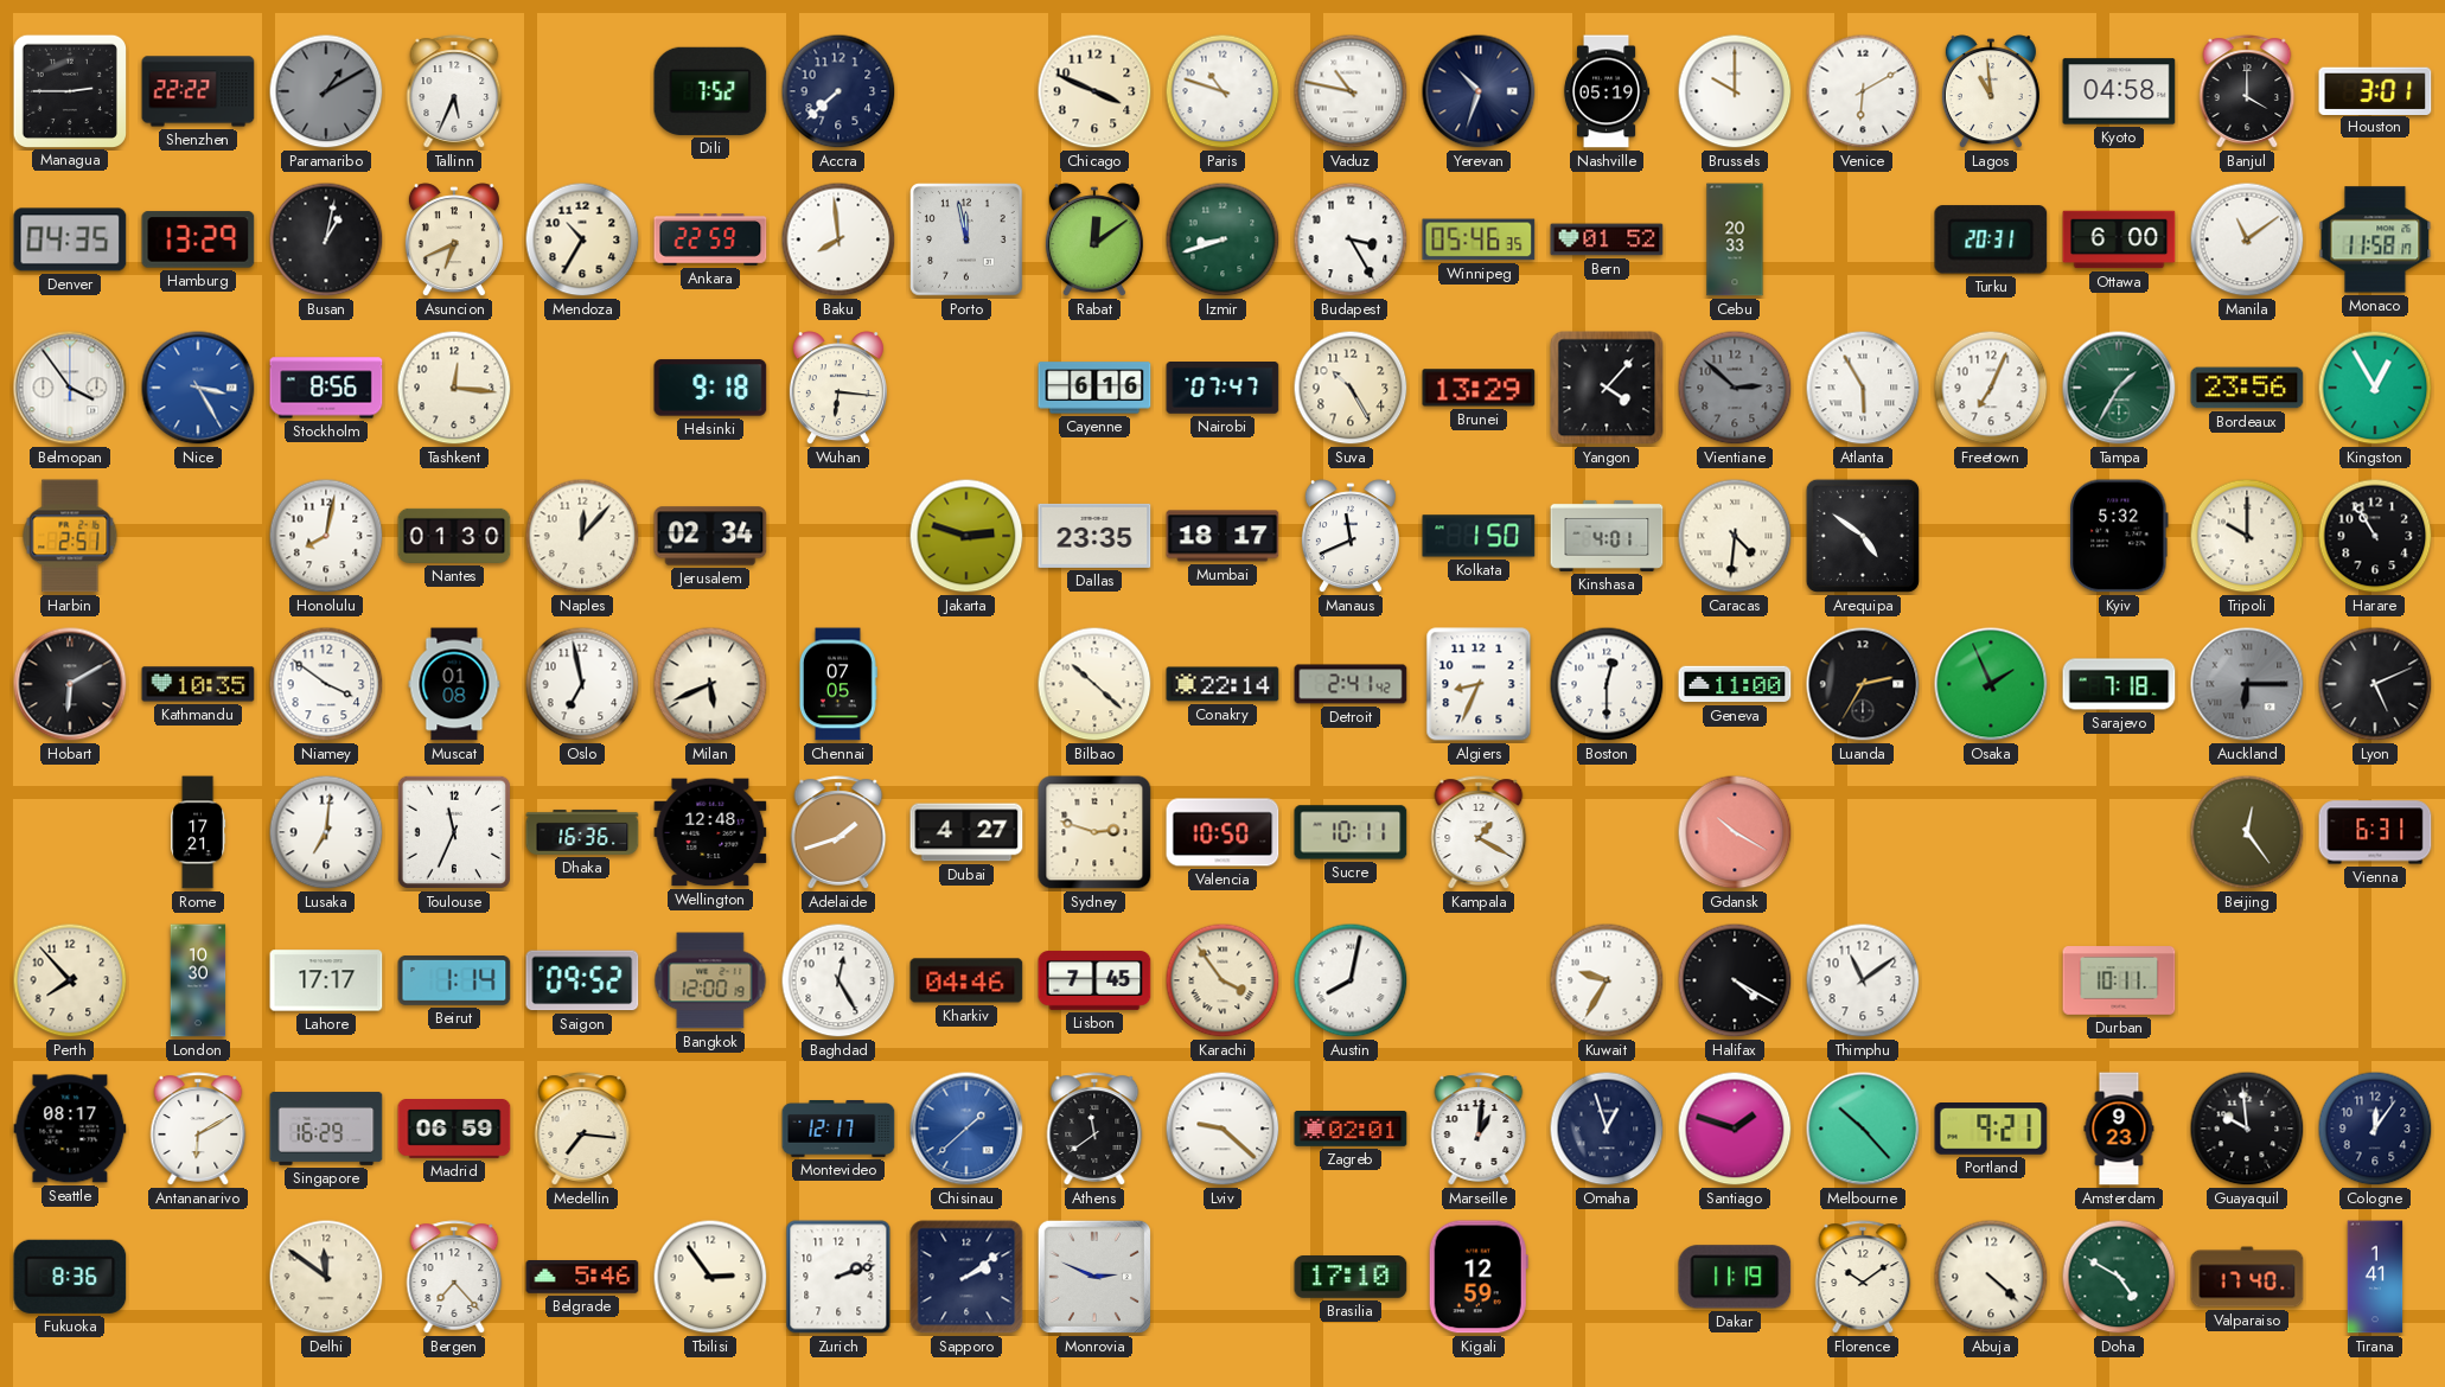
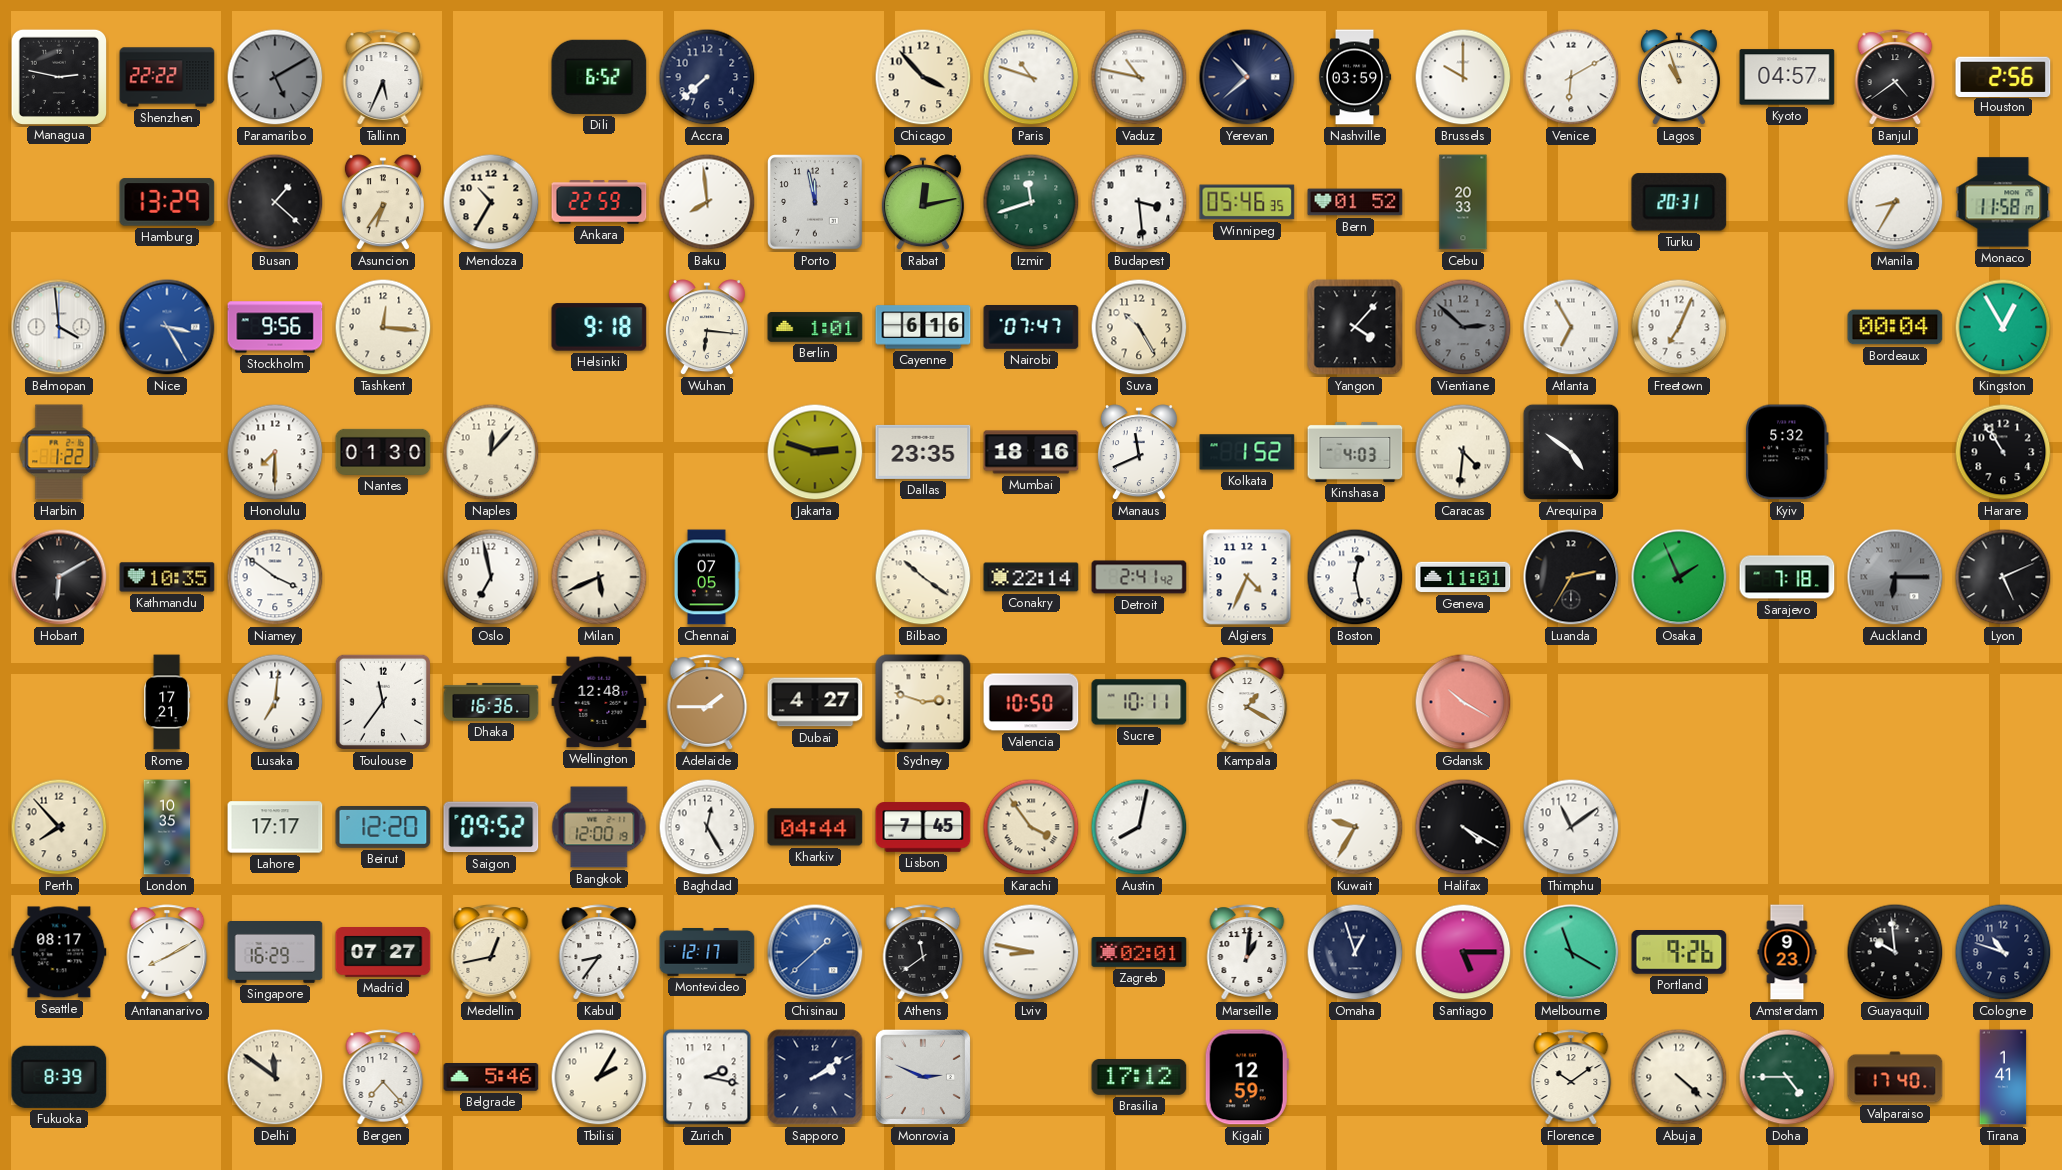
Managua: 2:45 -> 2:47 (58, 76)
Paramaribo: 1:10 -> 5:10 (275, 77)
Dili: 7:52 -> 6:52 (599, 77)
Chicago: 3:49 -> 3:53 (923, 77)
Yerevan: 10:33 -> 10:38 (1247, 77)
Nashville: 05:19 -> 03:59 (1355, 77)
Lagos: 10:59 -> 10:57 (1679, 78)
Kyoto: 04:58 -> 04:57 (1787, 77)
Banjul: 4:00 -> 4:39 (1895, 77)
Houston: 3:01 -> 2:56 (2003, 76)
Denver: 04:35 -> none (70, 239)
Busan: 1:02 -> 1:22 (275, 202)
Asuncion: 6:41 -> 6:36 (383, 203)
Rabat: 12:09 -> 12:13 (923, 203)
Izmir: 8:42 -> 11:42 (1031, 202)
Budapest: 3:25 -> 3:29 (1139, 202)
Ottawa: 6:00 -> none (2119, 239)
Manila: 11:09 -> 8:35 (1895, 202)
Belmopan: 3:54 -> 3:59 (59, 327)
Stockholm: 8:56 -> 9:56 (275, 327)
Berlin: none -> 1:01 (815, 327)
Brunei: 13:29 -> none (1479, 388)
Atlanta: 5:55 -> 6:55 (1571, 327)
Tampa: 1:35 -> none (2119, 388)
Bordeaux: 23:56 -> 00:04 (1895, 327)
Harbin: 2:51 -> 1:22 (59, 452)
Honolulu: 8:02 -> 7:30 (275, 452)
Jerusalem: 02:34 -> none (710, 536)
Mumbai: 18:17 -> 18:16 (1031, 452)
Kolkata: 1:50 -> 1:52 (1247, 452)
Kinshasa: 4:01 -> 4:03 (1355, 452)
Tripoli: 10:00 -> none (2247, 536)
Muscat: 01:08 -> none (454, 684)
Bilbao: 10:22 -> 10:21 (923, 577)
Algiers: 8:34 -> 4:34 (1247, 577)
Boston: 12:30 -> 12:28 (1355, 577)
Geneva: 11:00 -> 11:01 (1463, 577)
Toulouse: 11:34 -> 11:36 (383, 702)
Adelaide: 1:42 -> 1:45 (707, 702)
Beijing: 12:24 -> none (2247, 832)
Vienna: 6:31 -> none (2375, 832)
London: 10:30 -> 10:35 (167, 827)
Beirut: 1:14 -> 12:20 (383, 828)
Kharkiv: 04:46 -> 04:44 (815, 827)
Durban: 10:11 -> none (2119, 980)
Antananarivo: 6:10 -> 8:10 (167, 952)
Madrid: 06:59 -> 07:27 (383, 952)
Medellin: 7:16 -> 12:43 (491, 952)
Kabul: none -> 8:36 (599, 952)
Lviv: 9:22 -> 8:47 (1031, 952)
Santiago: 1:48 -> 5:15 (1463, 952)
Melbourne: 10:23 -> 11:20 (1571, 952)
Portland: 9:21 -> 9:26 (1679, 953)
Cologne: 12:06 -> 10:48 (2003, 952)
Fukuoka: 8:36 -> 8:39 (59, 1077)
Tbilisi: 2:54 -> 2:05 (599, 1077)
Zurich: 2:12 -> 2:17 (707, 1077)
Brasilia: 17:10 -> 17:12 (1139, 1078)
Dakar: 11:19 -> none (1735, 1277)
Doha: 4:50 -> 4:45 (1787, 1077)
